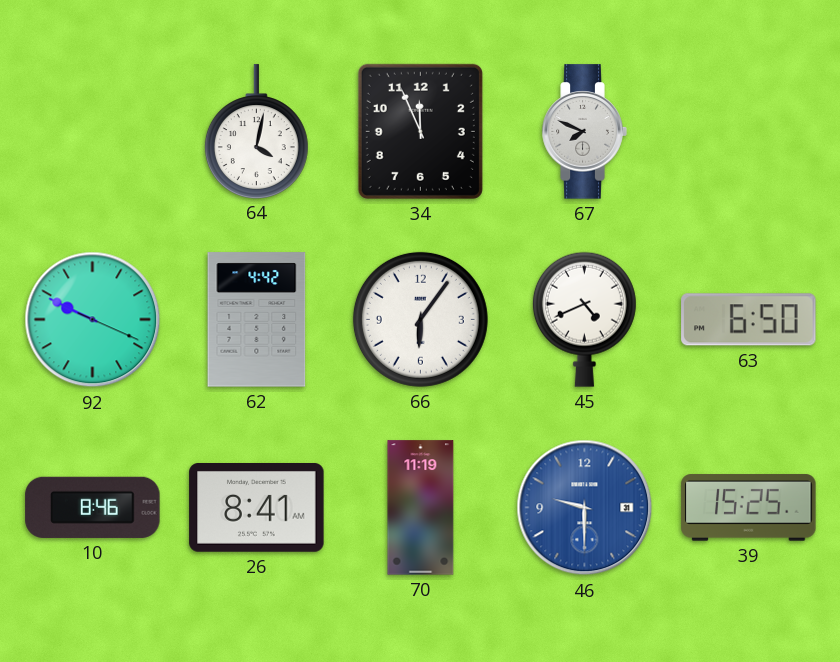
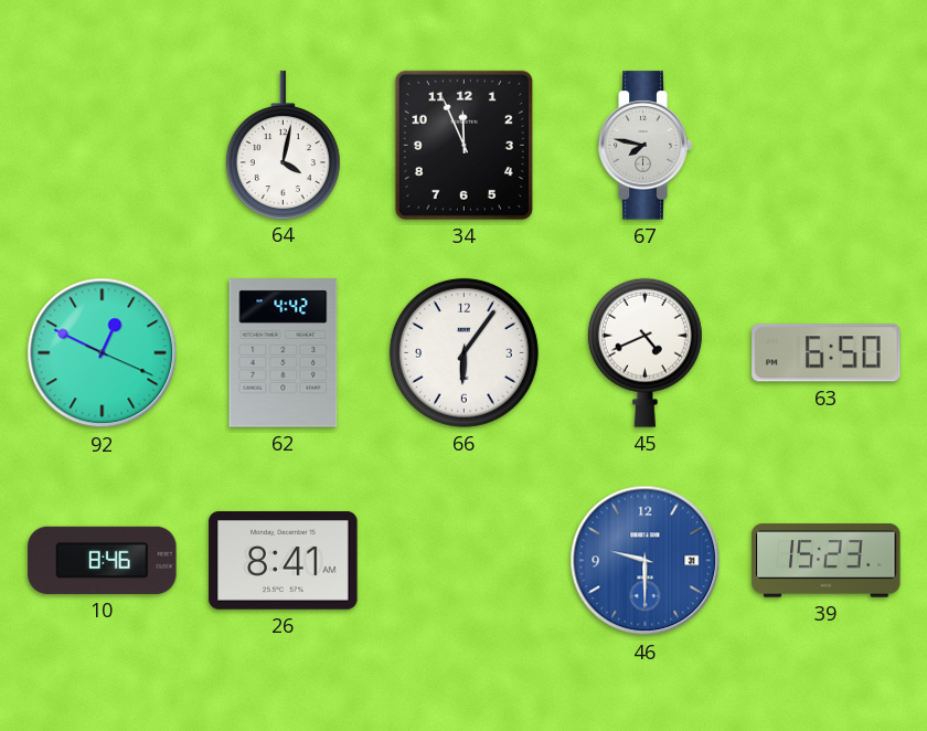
67: 7:49 -> 7:47 (644, 146)
92: 9:49 -> 12:49 (103, 353)
70: 11:19 -> none (421, 508)
39: 15:25 -> 15:23 (827, 561)
